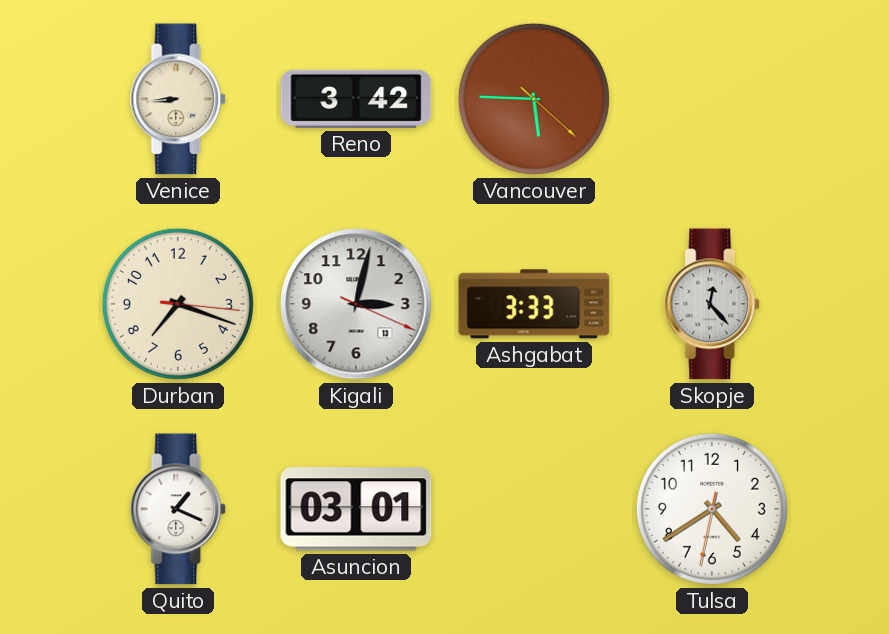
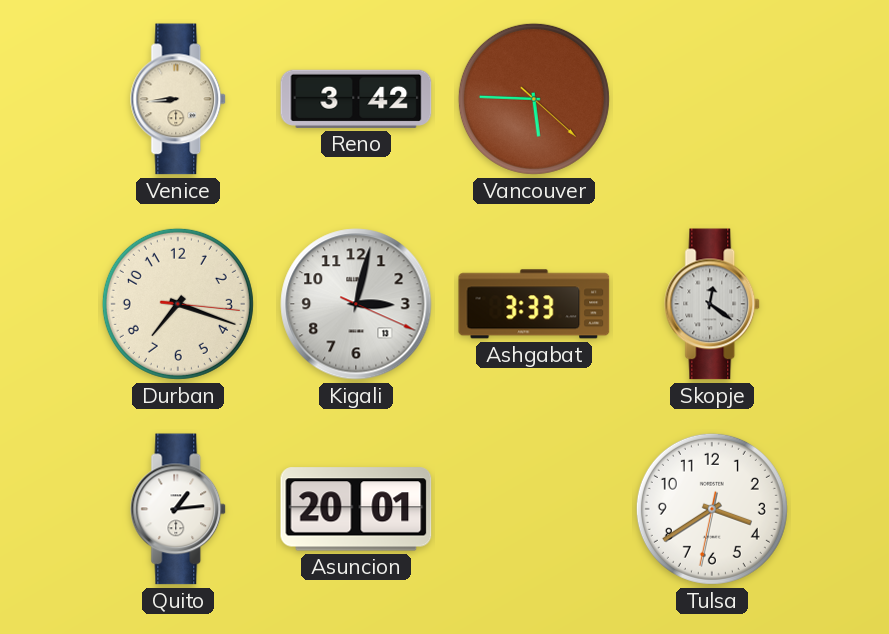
Skopje: 12:23 -> 12:21 (713, 304)
Quito: 1:19 -> 1:14 (179, 509)
Asuncion: 03:01 -> 20:01 (356, 509)
Tulsa: 4:39 -> 3:39 (712, 509)
